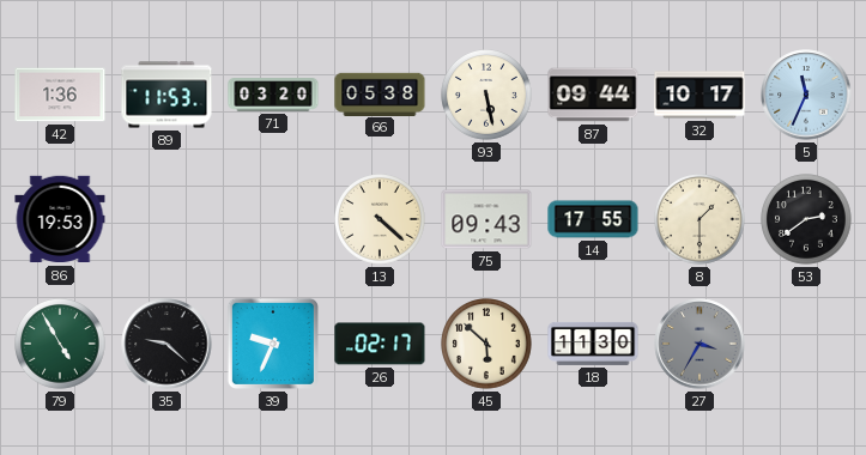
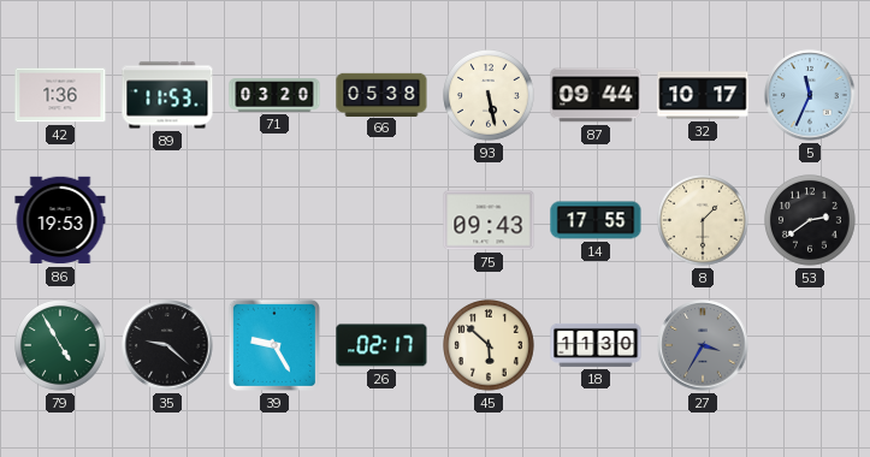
13: 4:22 -> none (381, 220)
39: 9:34 -> 9:25 (274, 345)
